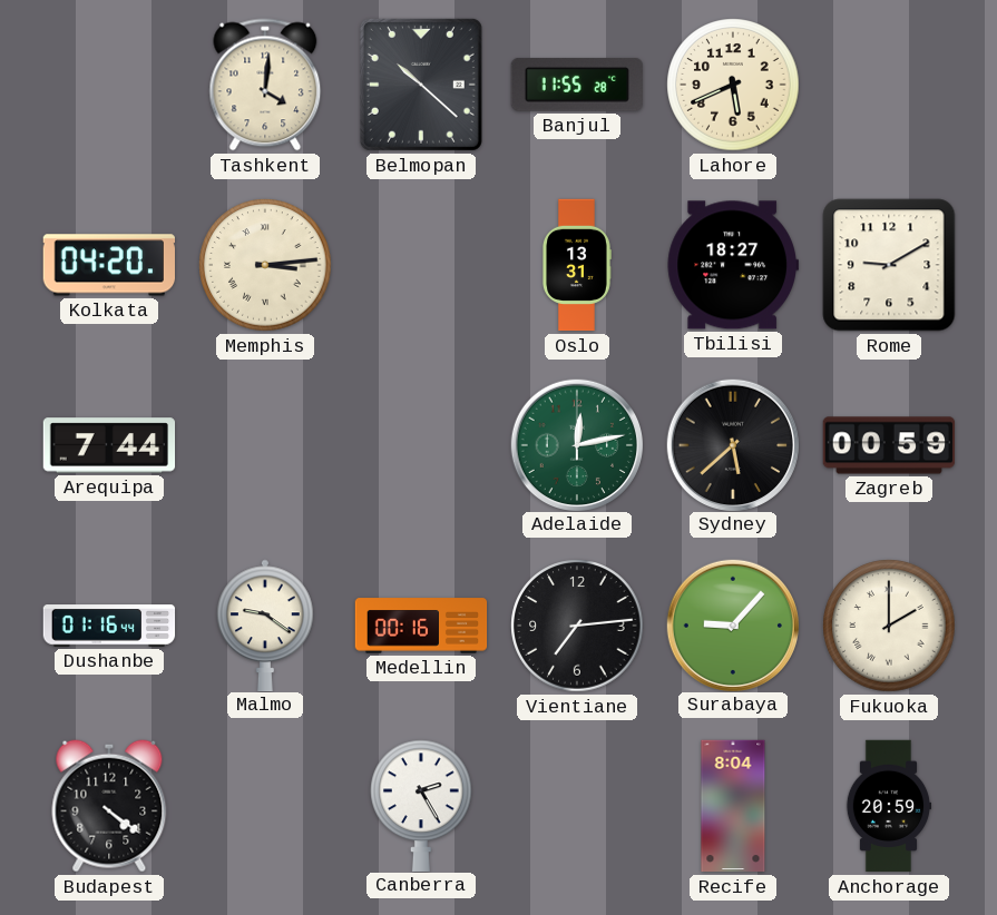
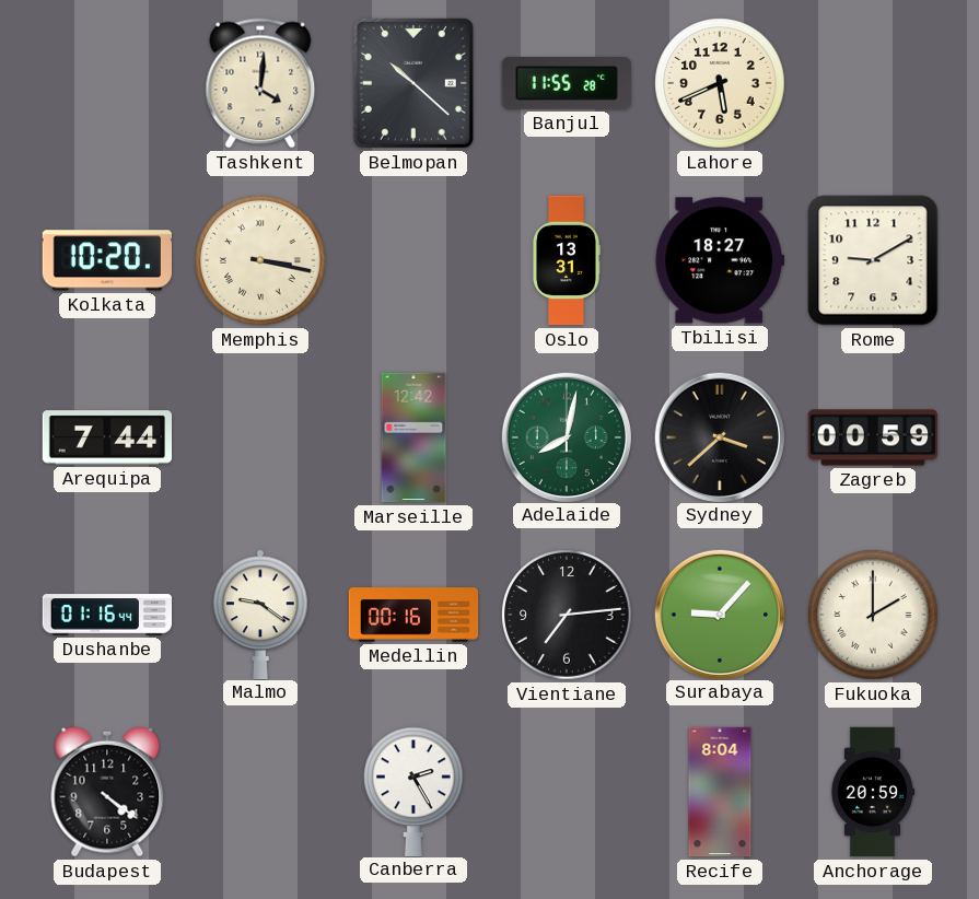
Kolkata: 04:20 -> 10:20 (106, 260)
Memphis: 3:14 -> 3:17 (260, 260)
Marseille: none -> 12:42 (413, 437)
Adelaide: 12:13 -> 8:02 (566, 436)
Sydney: 5:38 -> 3:38 (719, 436)
